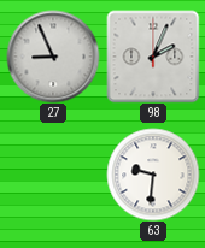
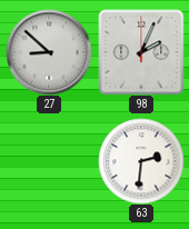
27: 8:56 -> 8:52 (49, 52)
63: 9:31 -> 2:31 (141, 161)
